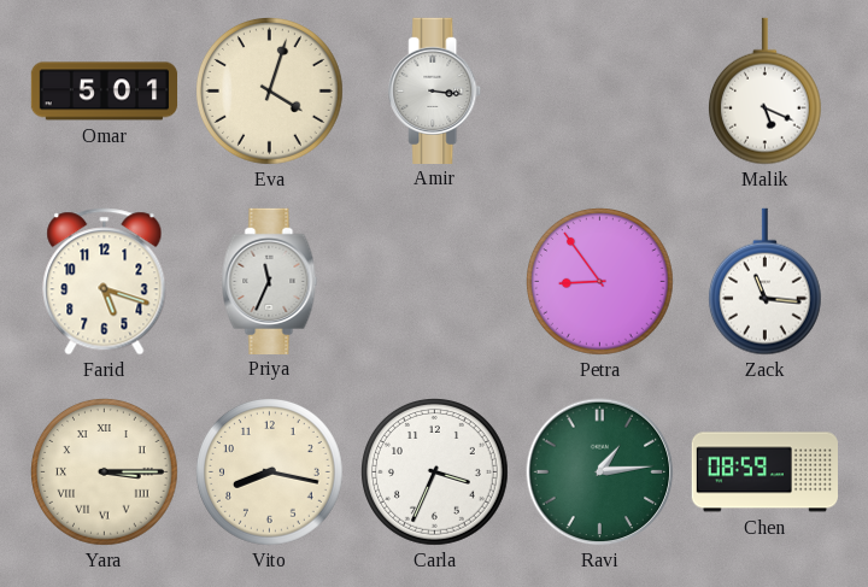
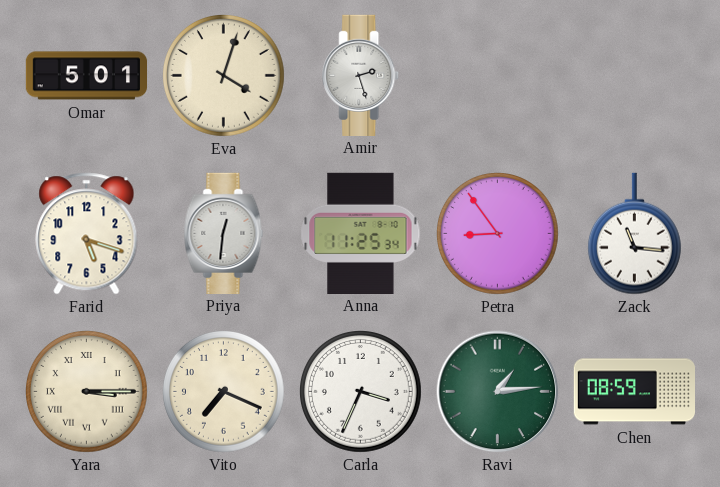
Amir: 3:16 -> 2:27 (361, 75)
Malik: 5:19 -> none (764, 92)
Priya: 11:34 -> 12:31 (224, 233)
Anna: none -> 11:25 (361, 233)
Vito: 8:17 -> 7:19 (224, 392)
